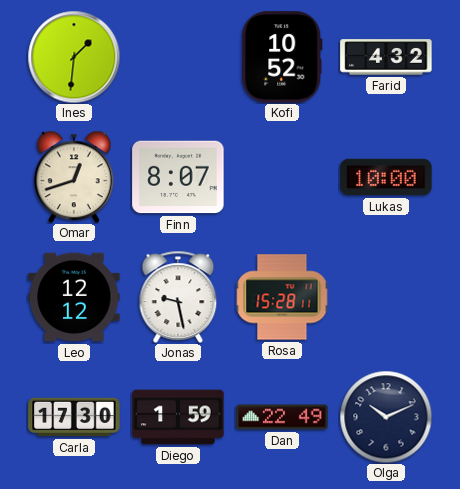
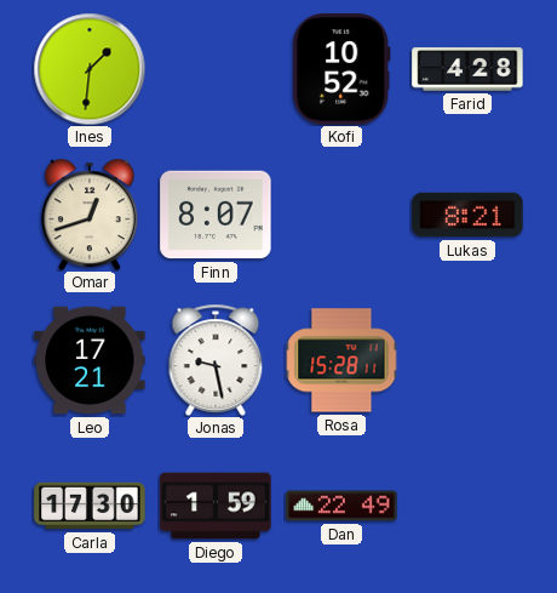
Farid: 4:32 -> 4:28 (467, 69)
Lukas: 10:00 -> 8:21 (467, 215)
Leo: 12:12 -> 17:21 (90, 360)
Olga: 10:11 -> none (386, 417)
